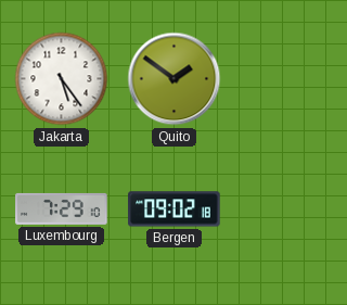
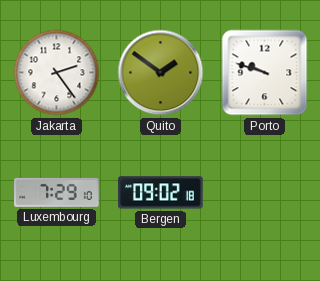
Jakarta: 5:24 -> 2:24 (57, 73)
Porto: none -> 9:48 (265, 73)
